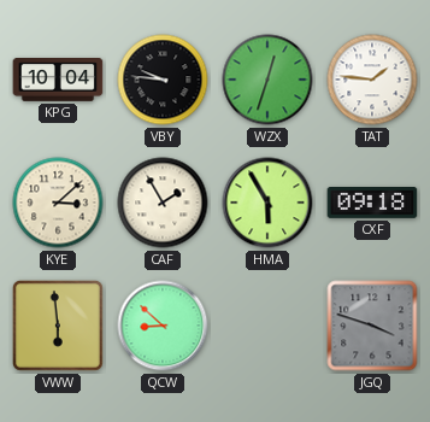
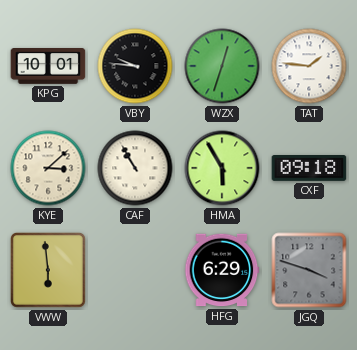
KPG: 10:04 -> 10:01 (48, 67)
CAF: 1:55 -> 10:55 (135, 168)
QCW: 8:52 -> none (163, 326)
HFG: none -> 6:29 (222, 270)
